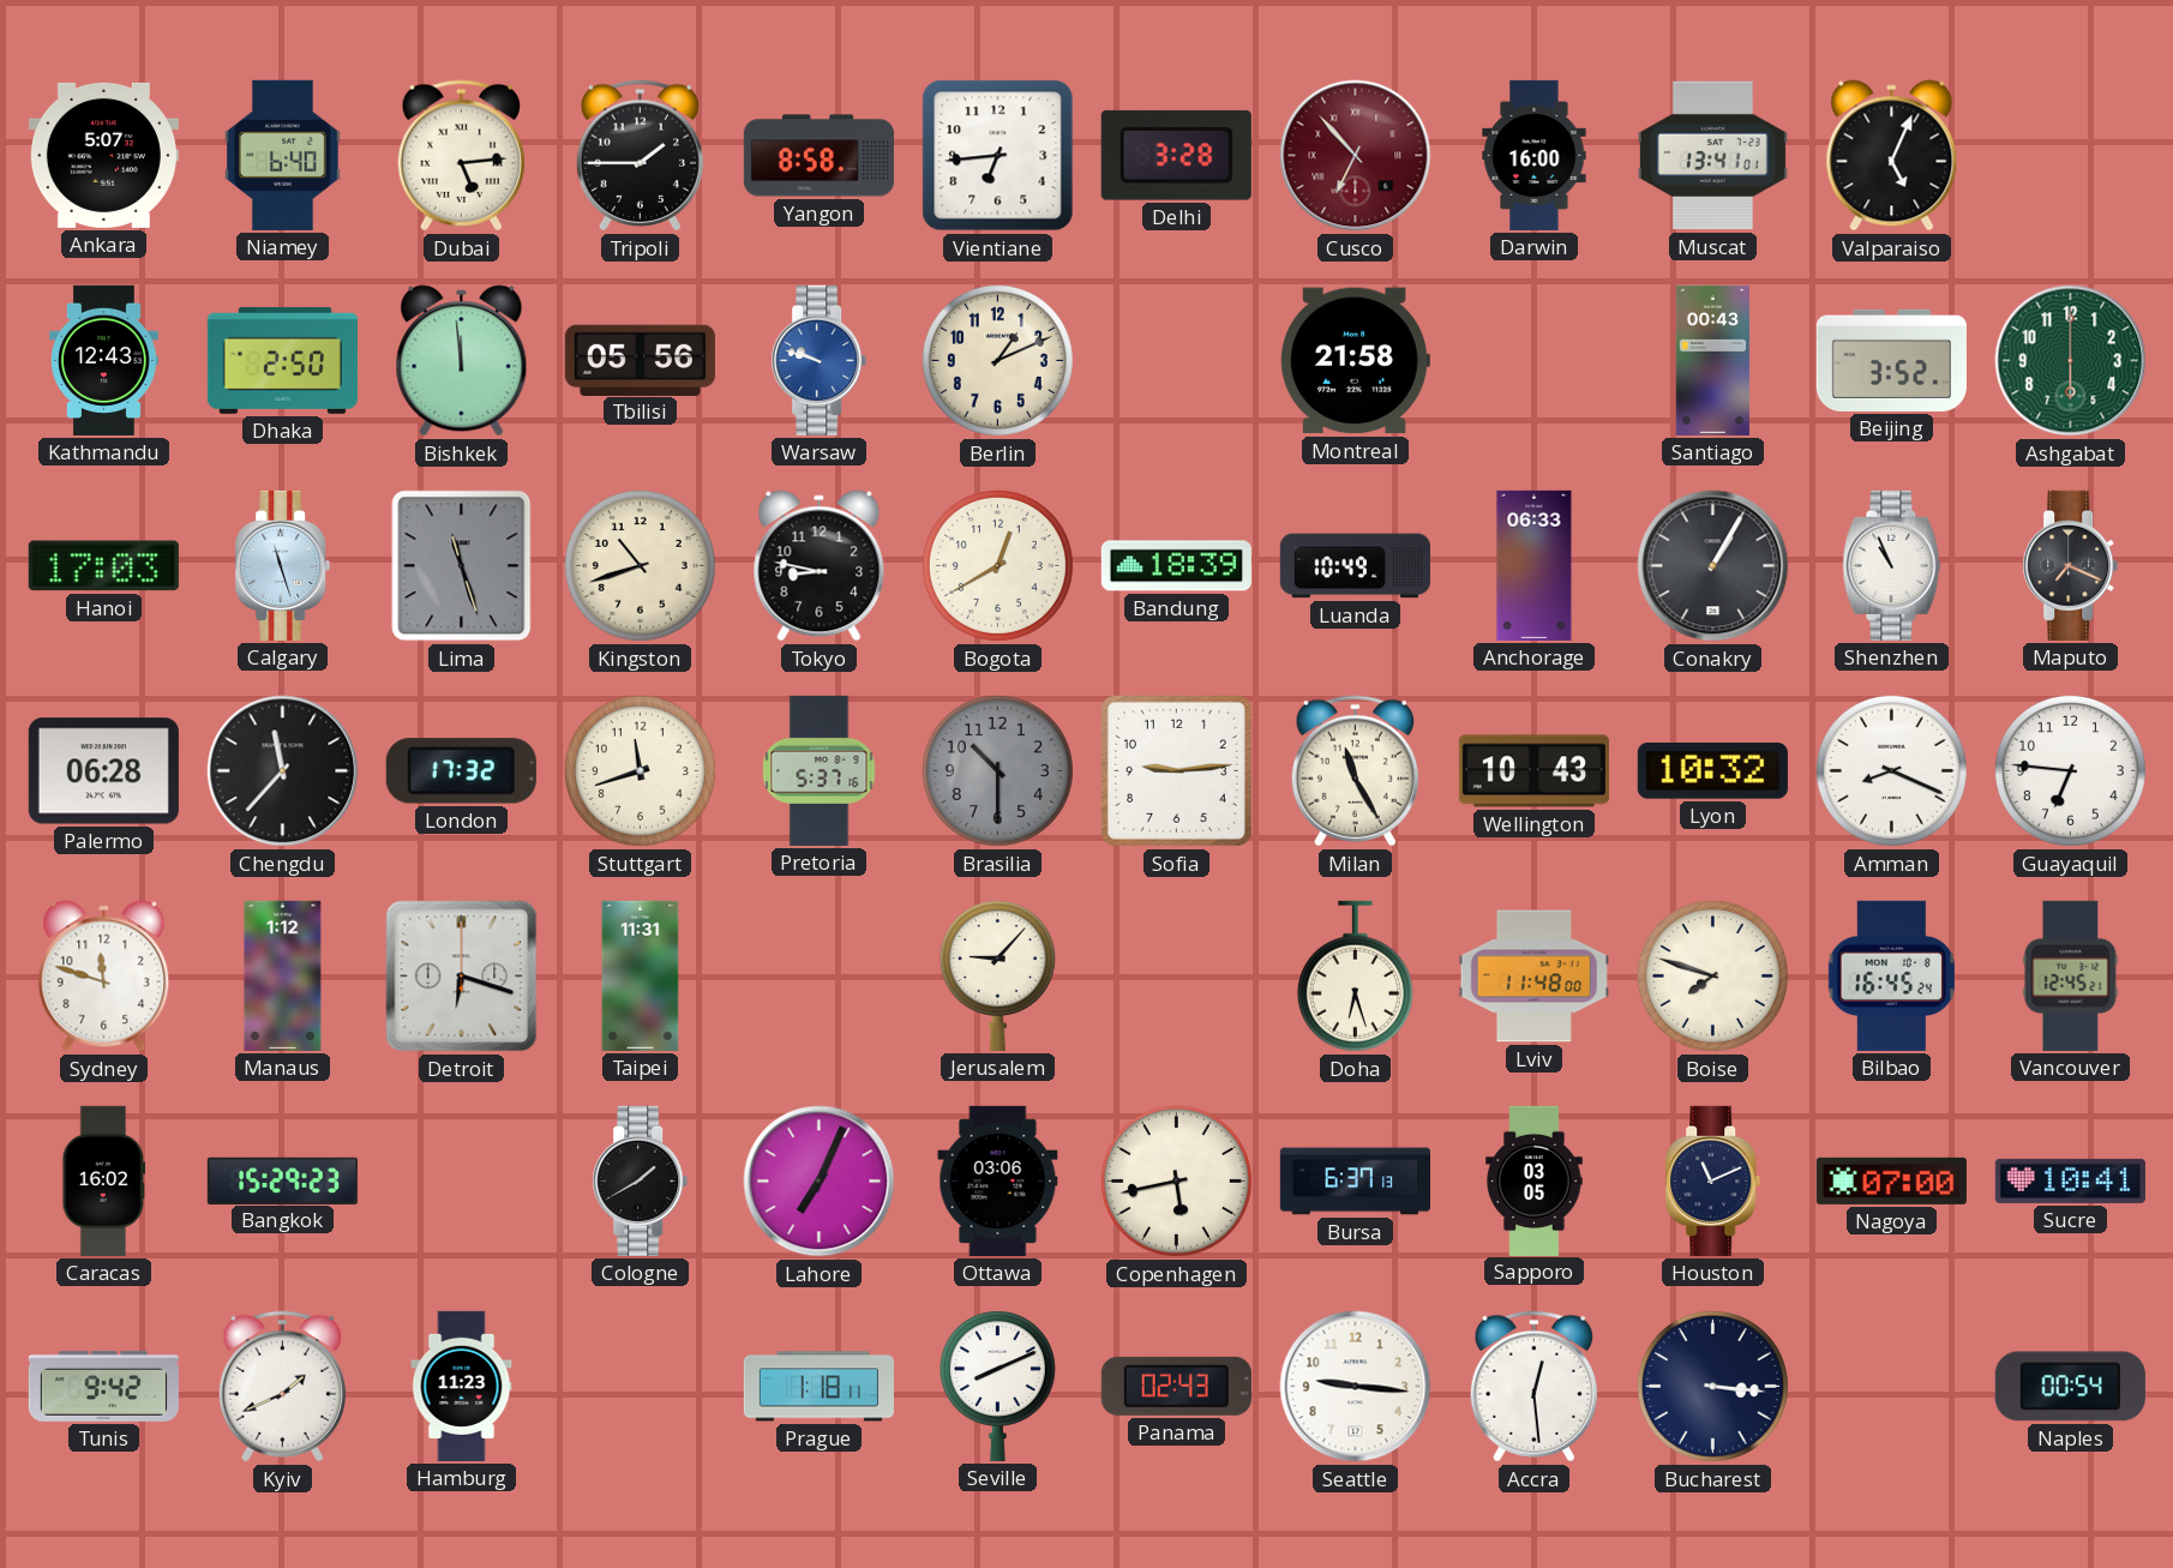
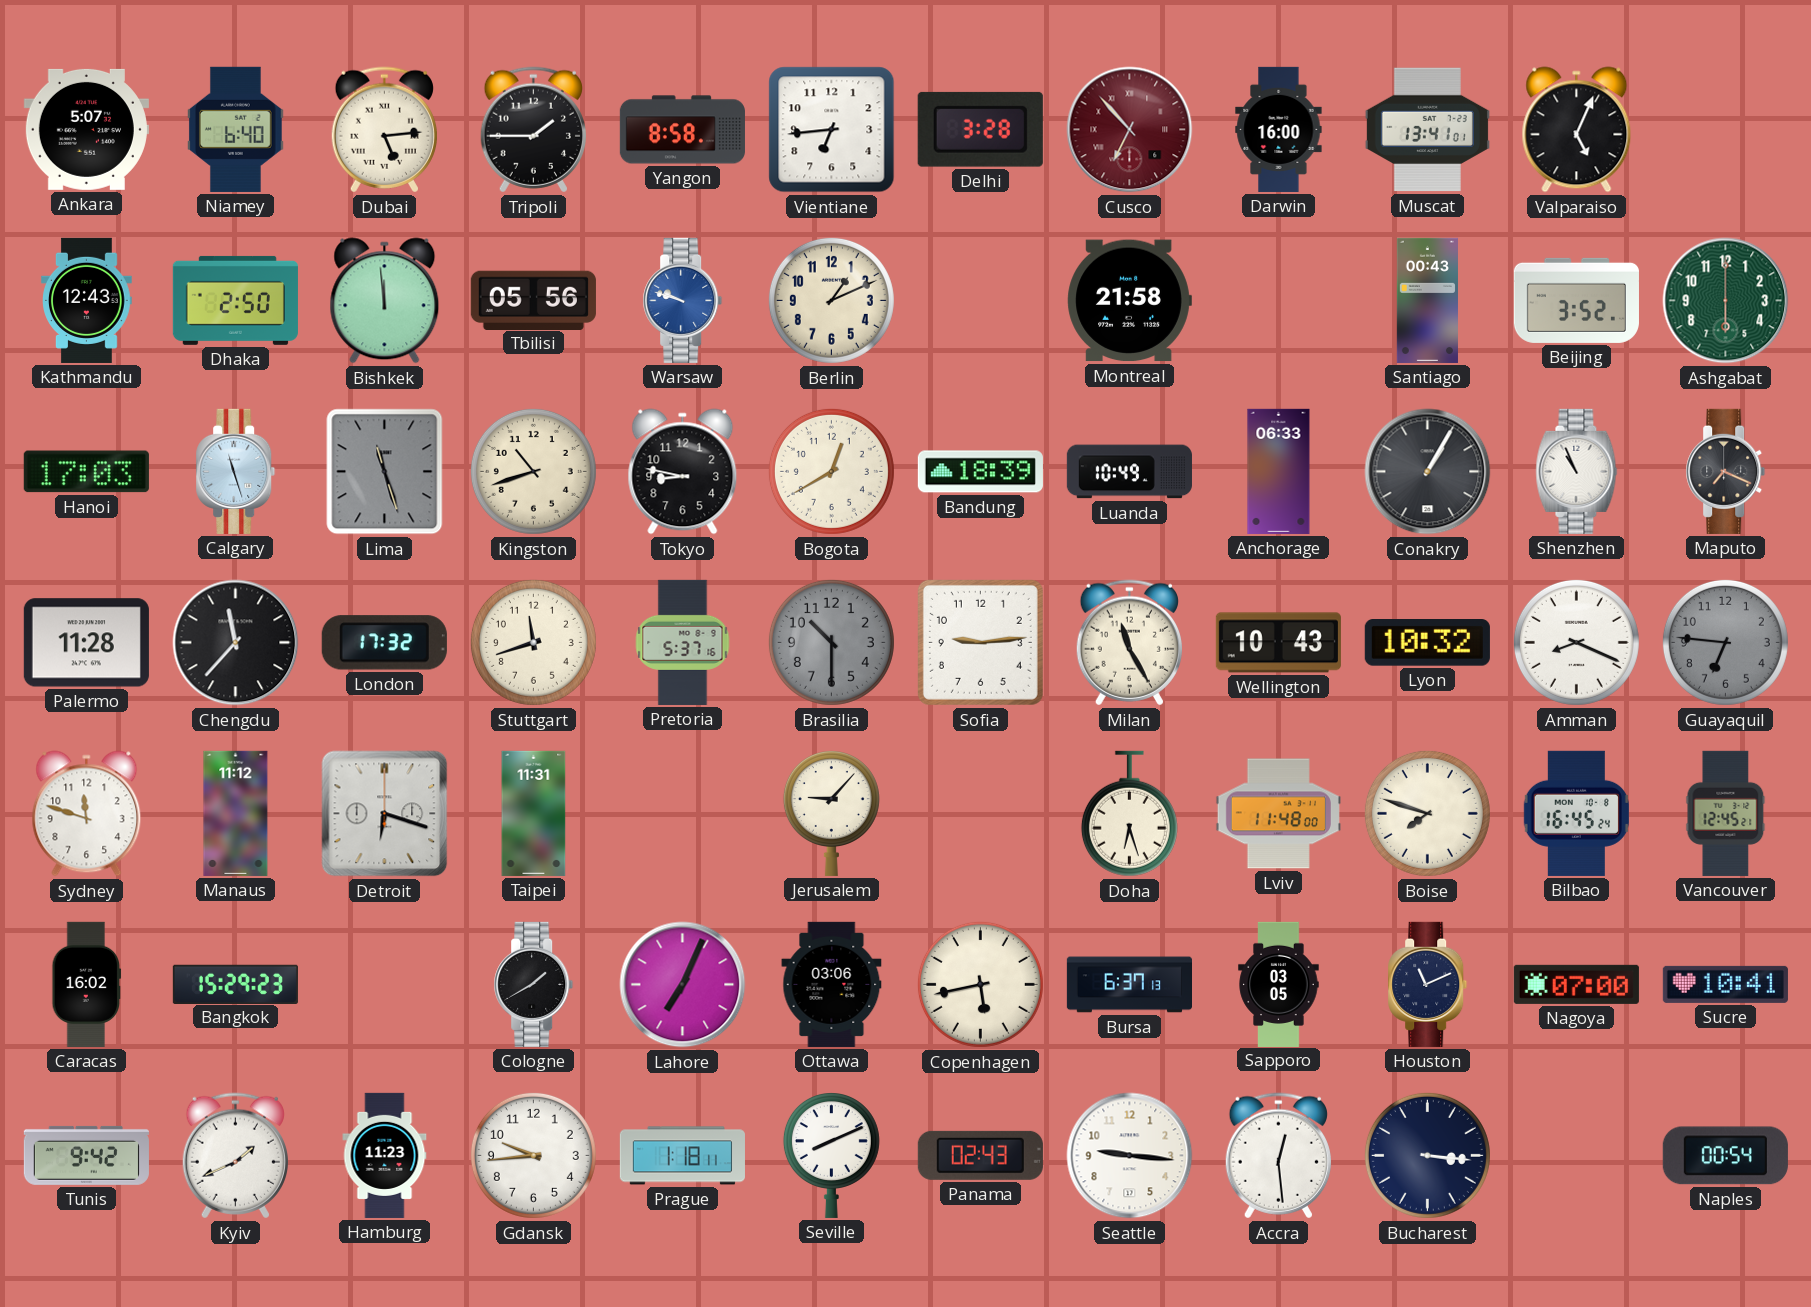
Palermo: 06:28 -> 11:28 (86, 643)
Guayaquil dial: white -> grey (1725, 642)
Manaus: 1:12 -> 11:12 (236, 813)
Gdansk: none -> 9:44 (533, 1155)
